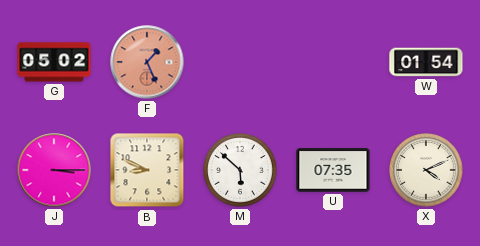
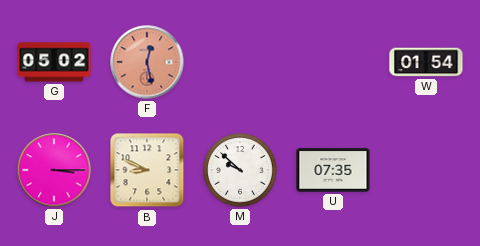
F: 1:26 -> 12:28 (147, 62)
M: 5:52 -> 9:52 (240, 170)
X: 4:11 -> none (426, 170)
